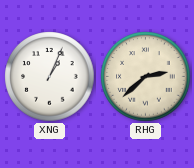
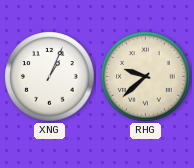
RHG: 2:38 -> 9:38 (146, 77)
